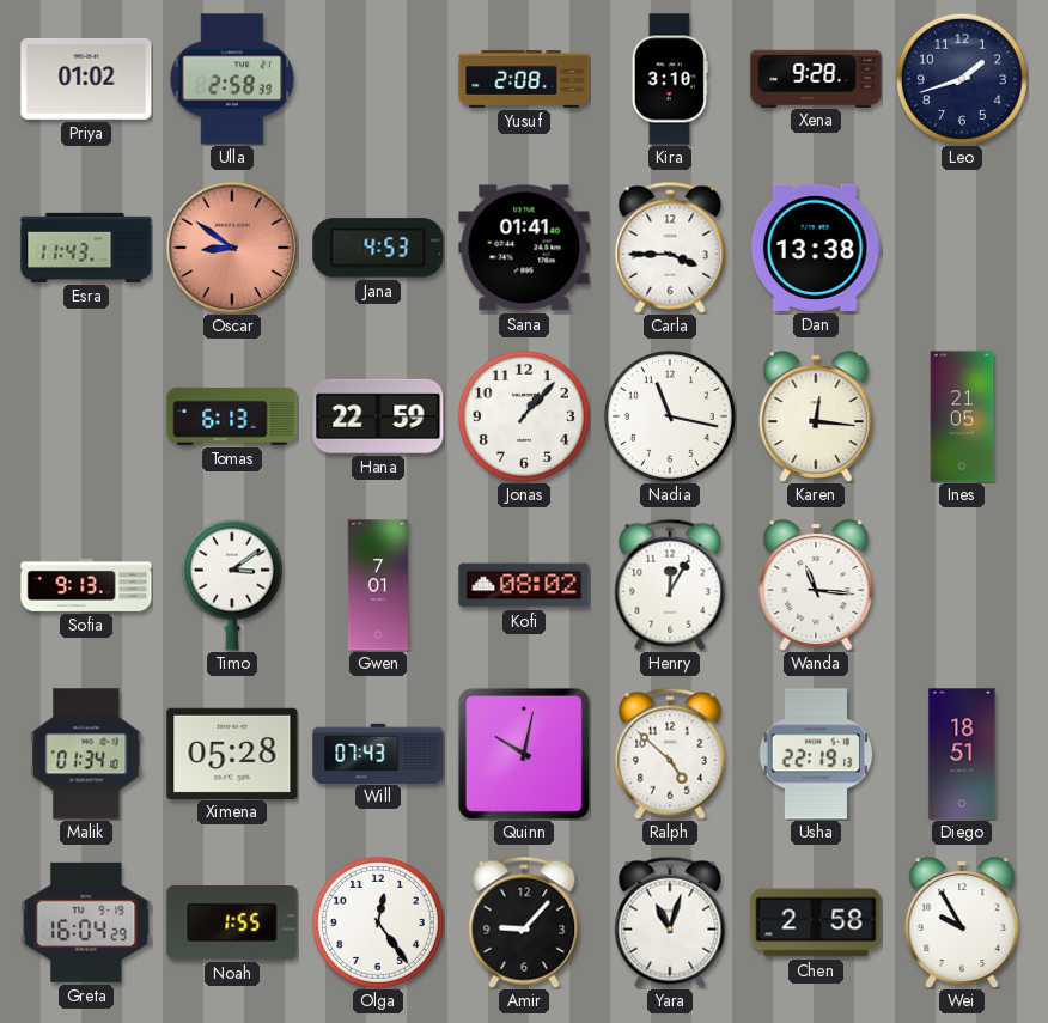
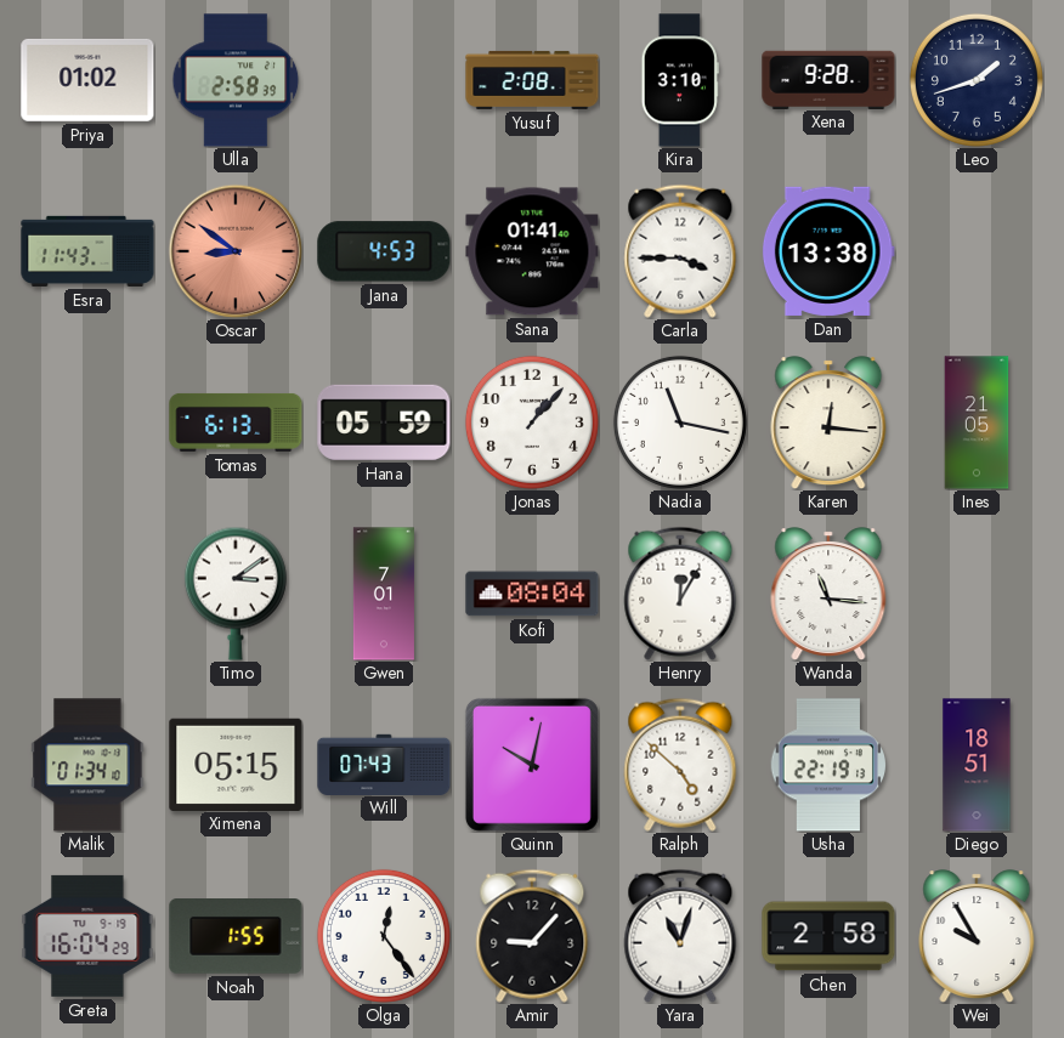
Hana: 22:59 -> 05:59 (384, 422)
Sofia: 9:13 -> none (86, 585)
Kofi: 08:02 -> 08:04 (532, 594)
Ximena: 05:28 -> 05:15 (236, 764)
